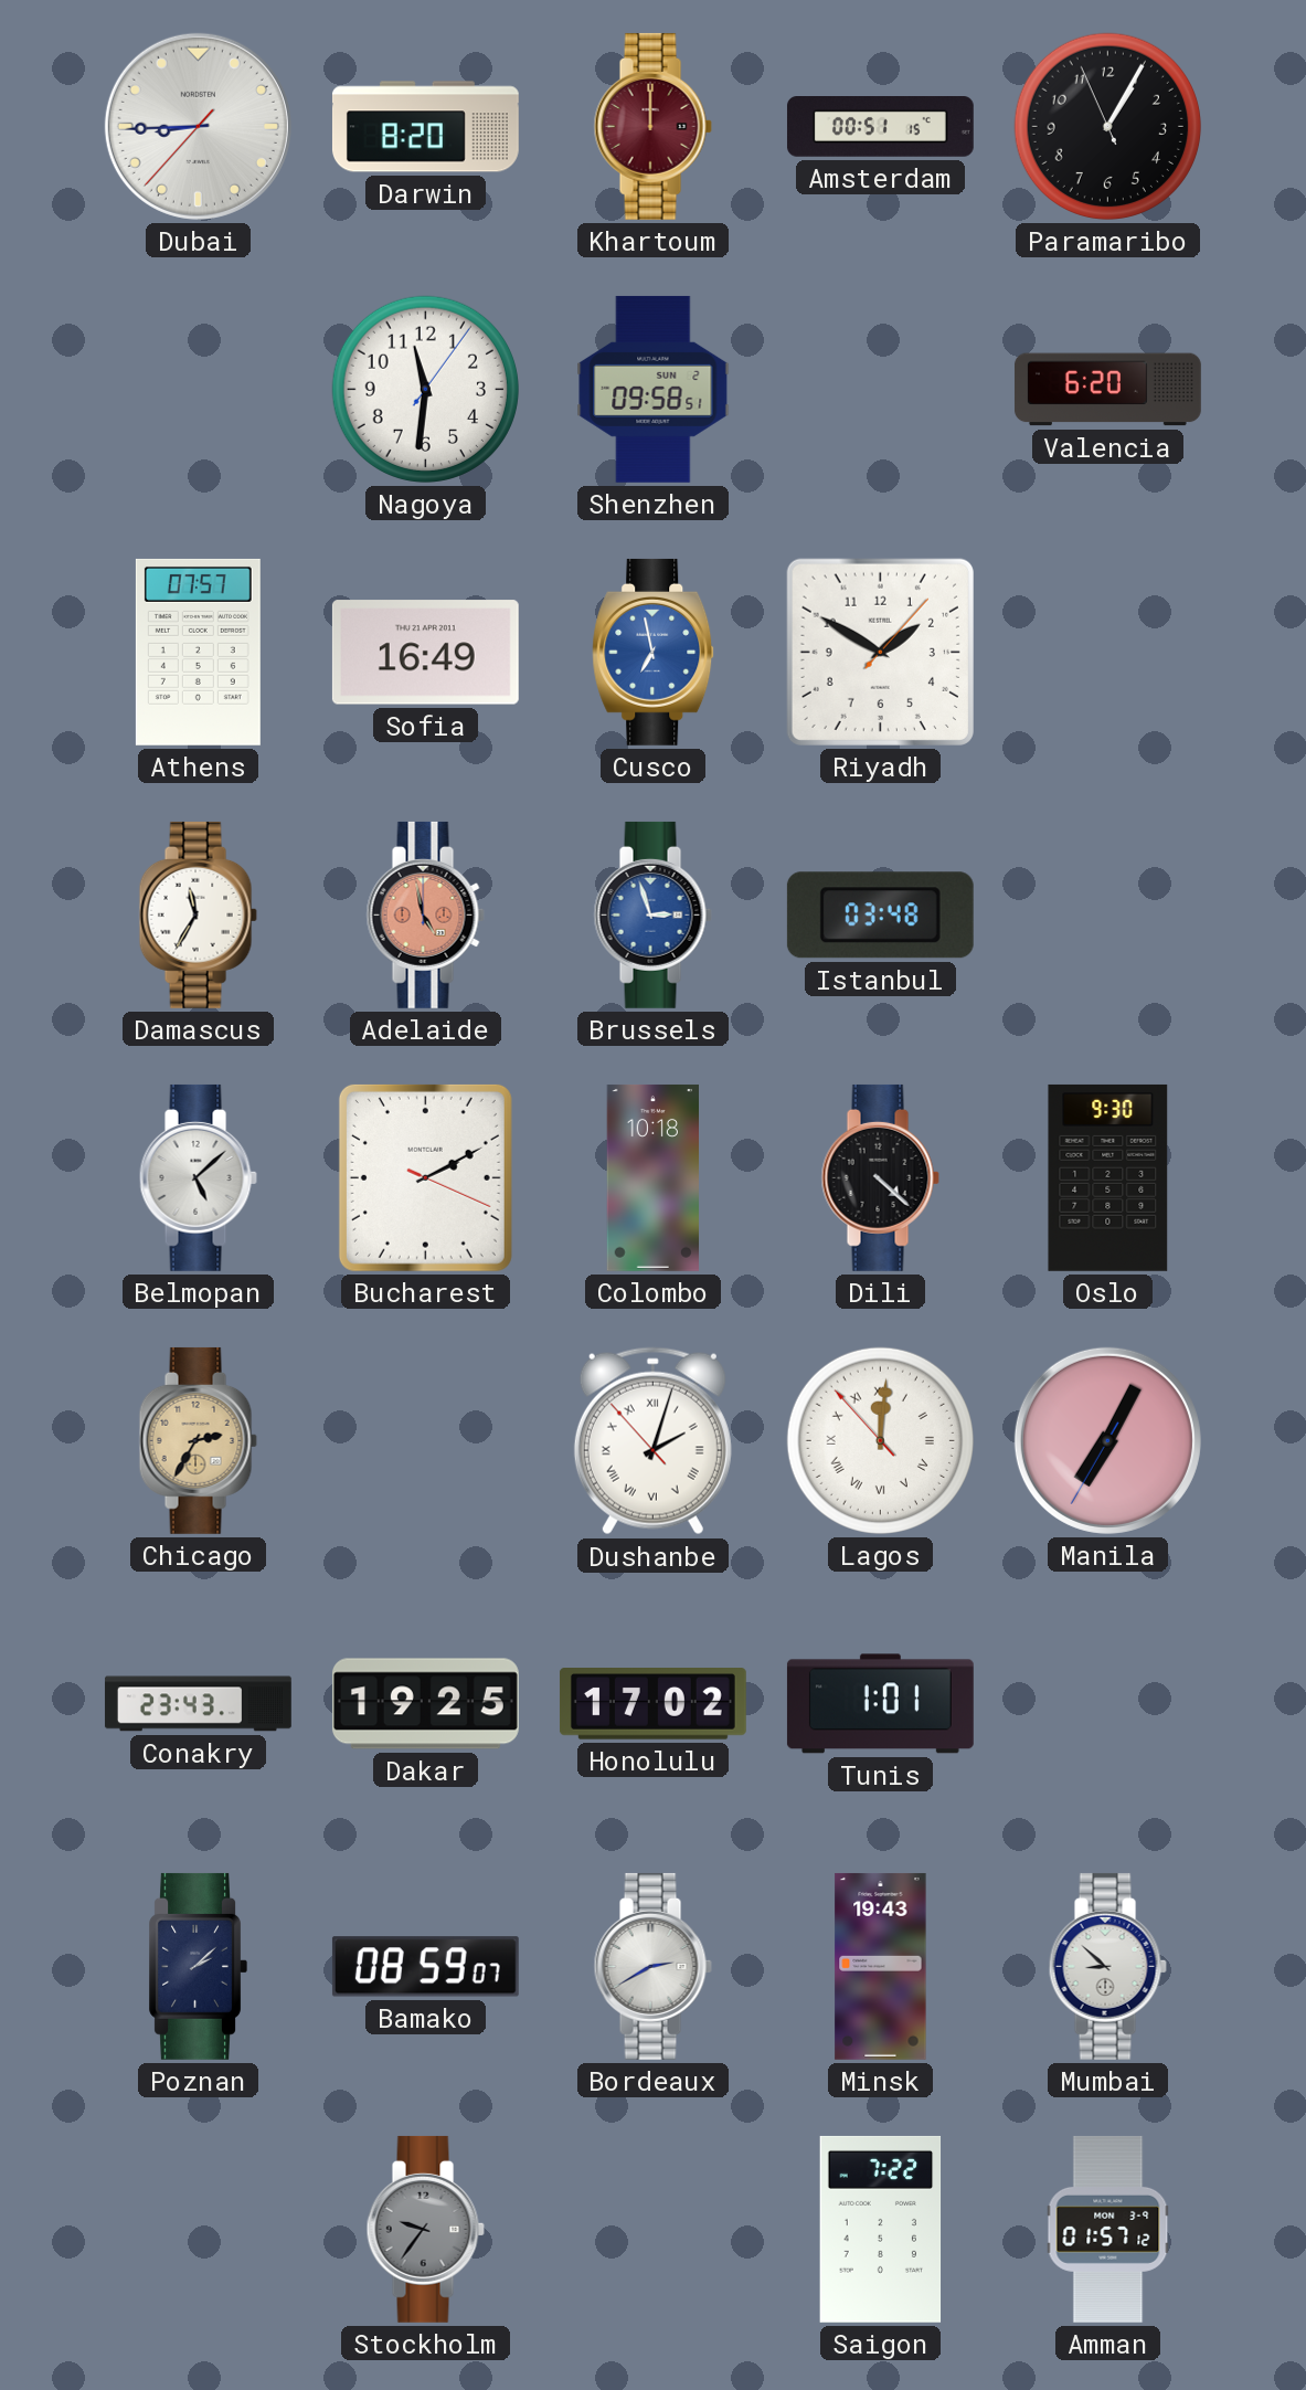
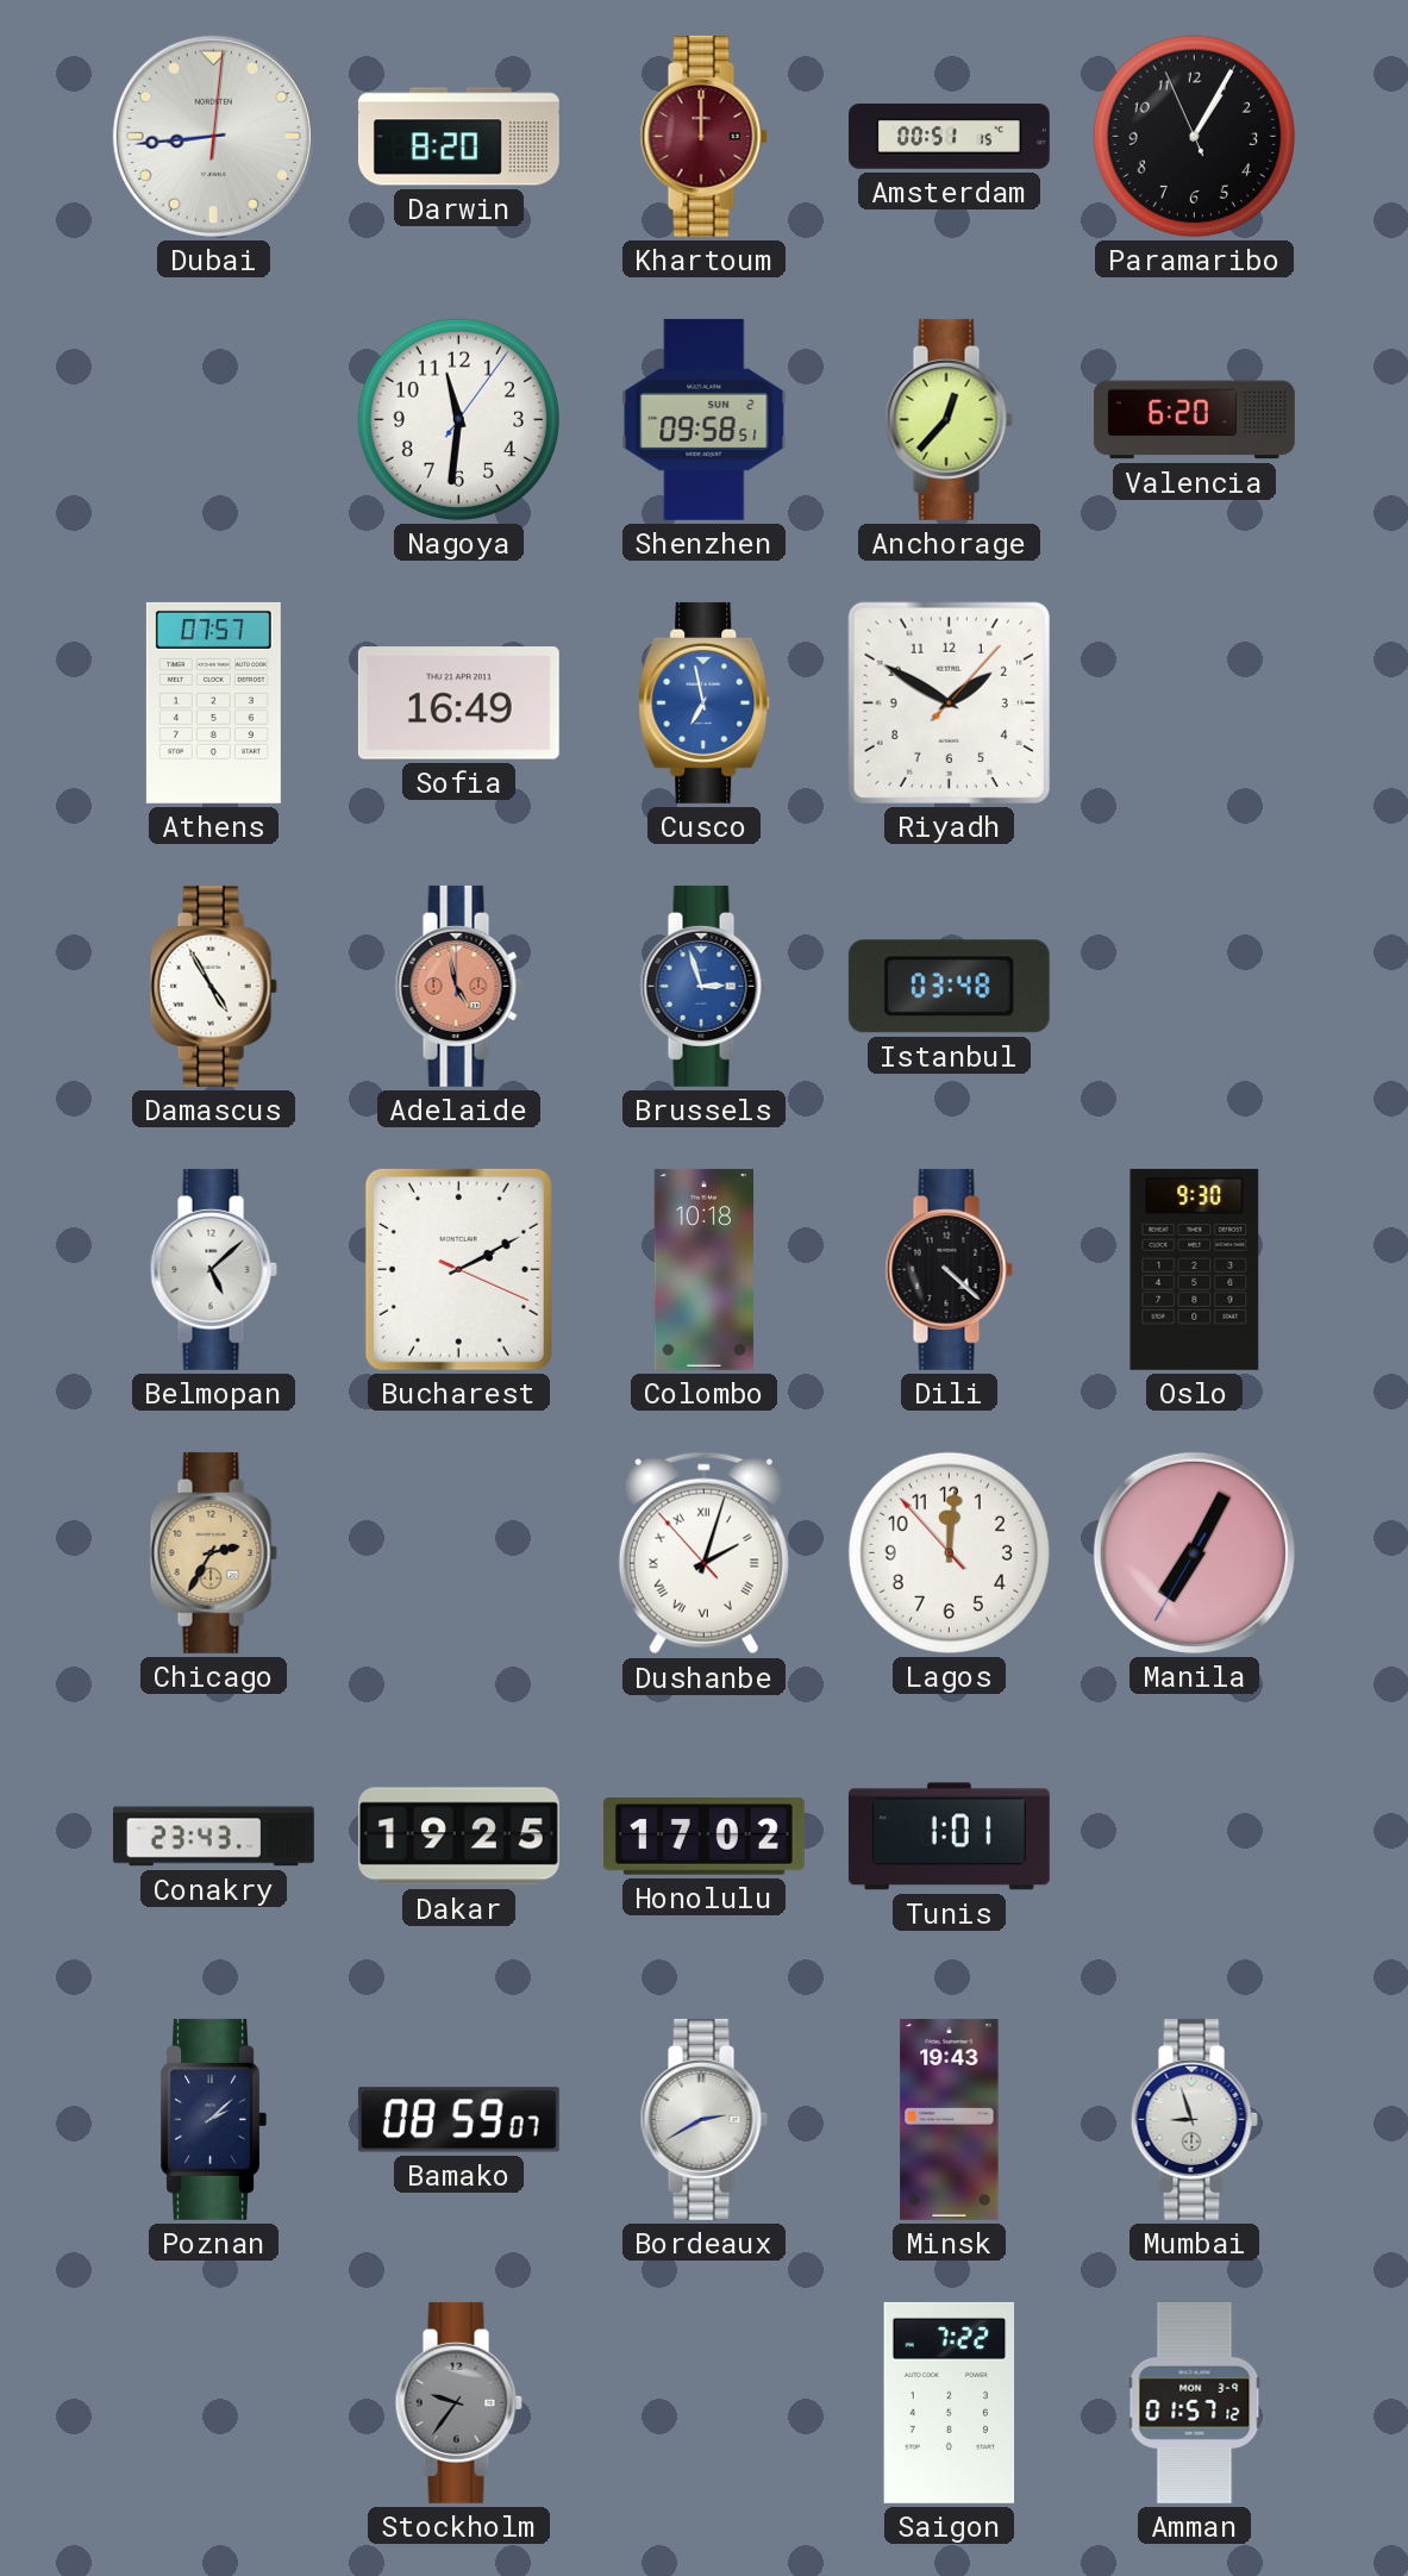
Dubai: 8:44:37 -> 8:44:01 (213, 136)
Anchorage: none -> 12:37 (949, 419)
Damascus: 11:35 -> 4:55 (213, 986)
Lagos numerals: Roman -> Arabic (949, 1552)
Mumbai: 8:52 -> 8:57 (1194, 2119)
